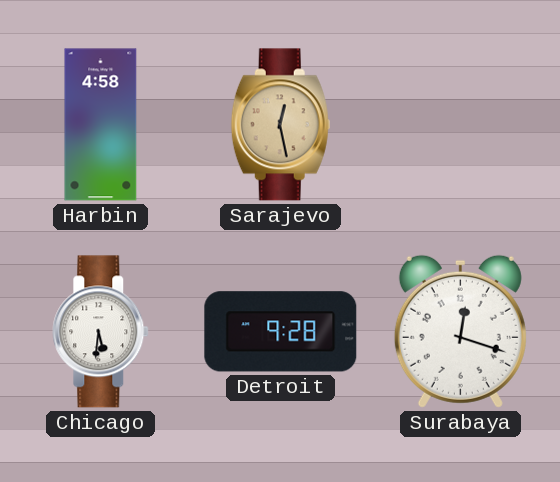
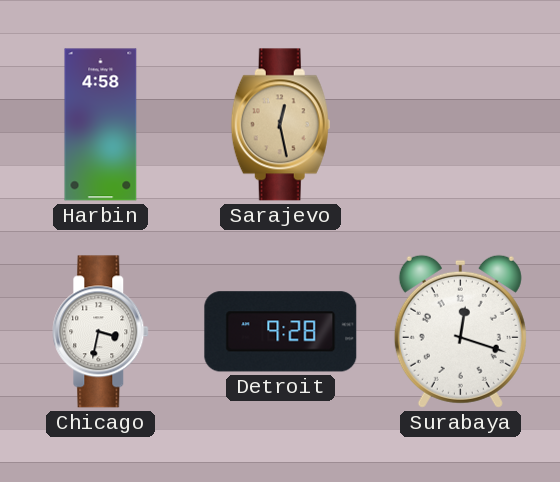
Chicago: 5:31 -> 3:32 (101, 332)
